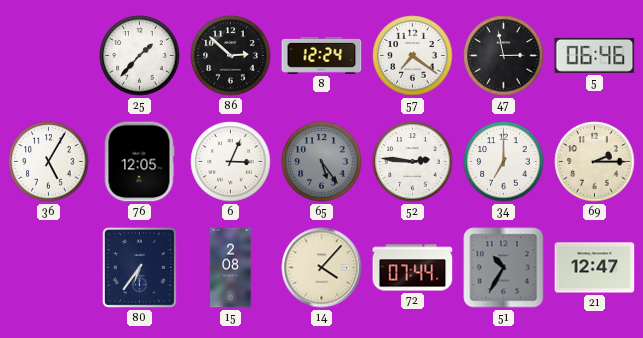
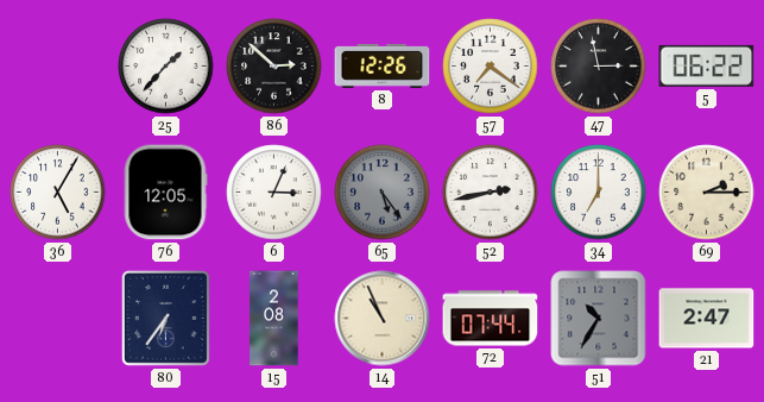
8: 12:24 -> 12:26 (383, 65)
5: 06:46 -> 06:22 (707, 65)
52: 2:46 -> 2:43 (491, 193)
14: 4:07 -> 10:56 (383, 319)
21: 12:47 -> 2:47 (707, 319)
